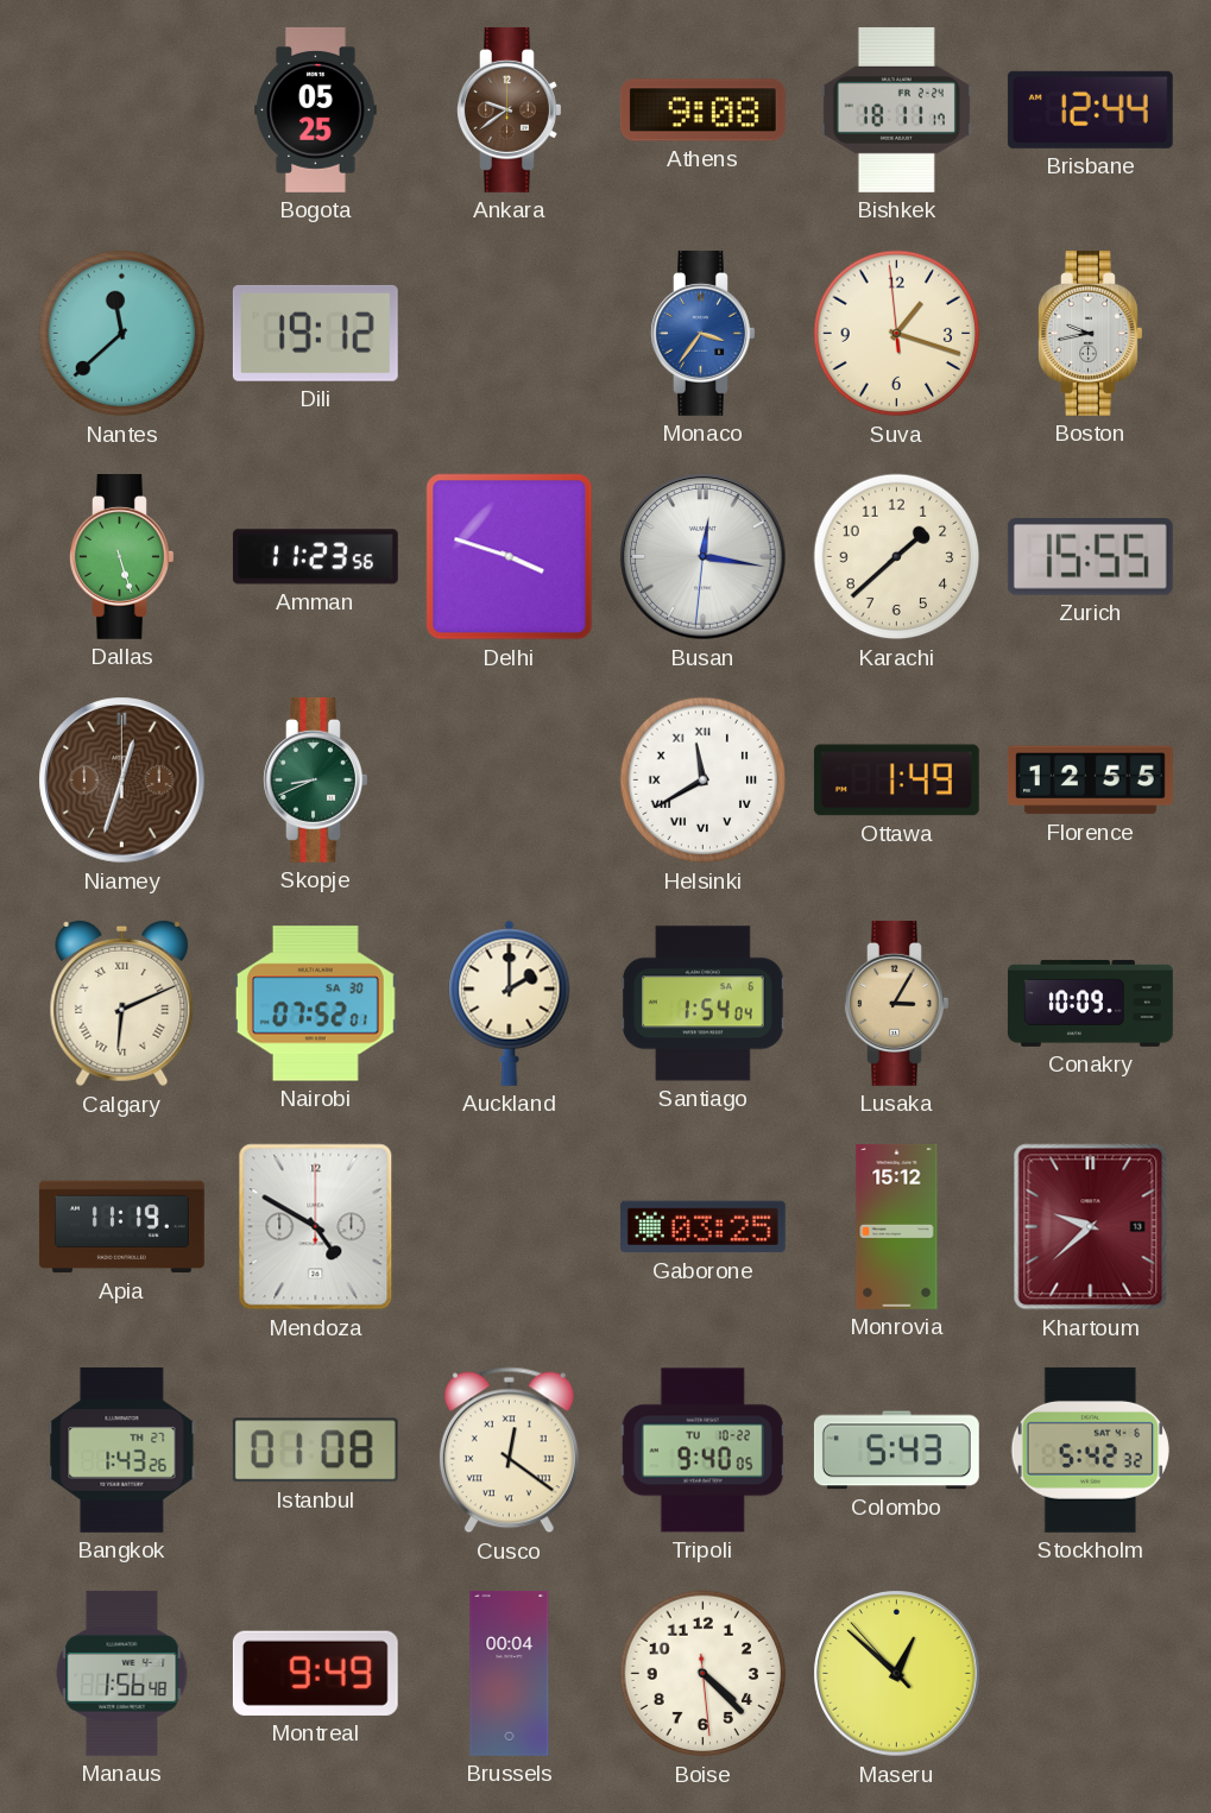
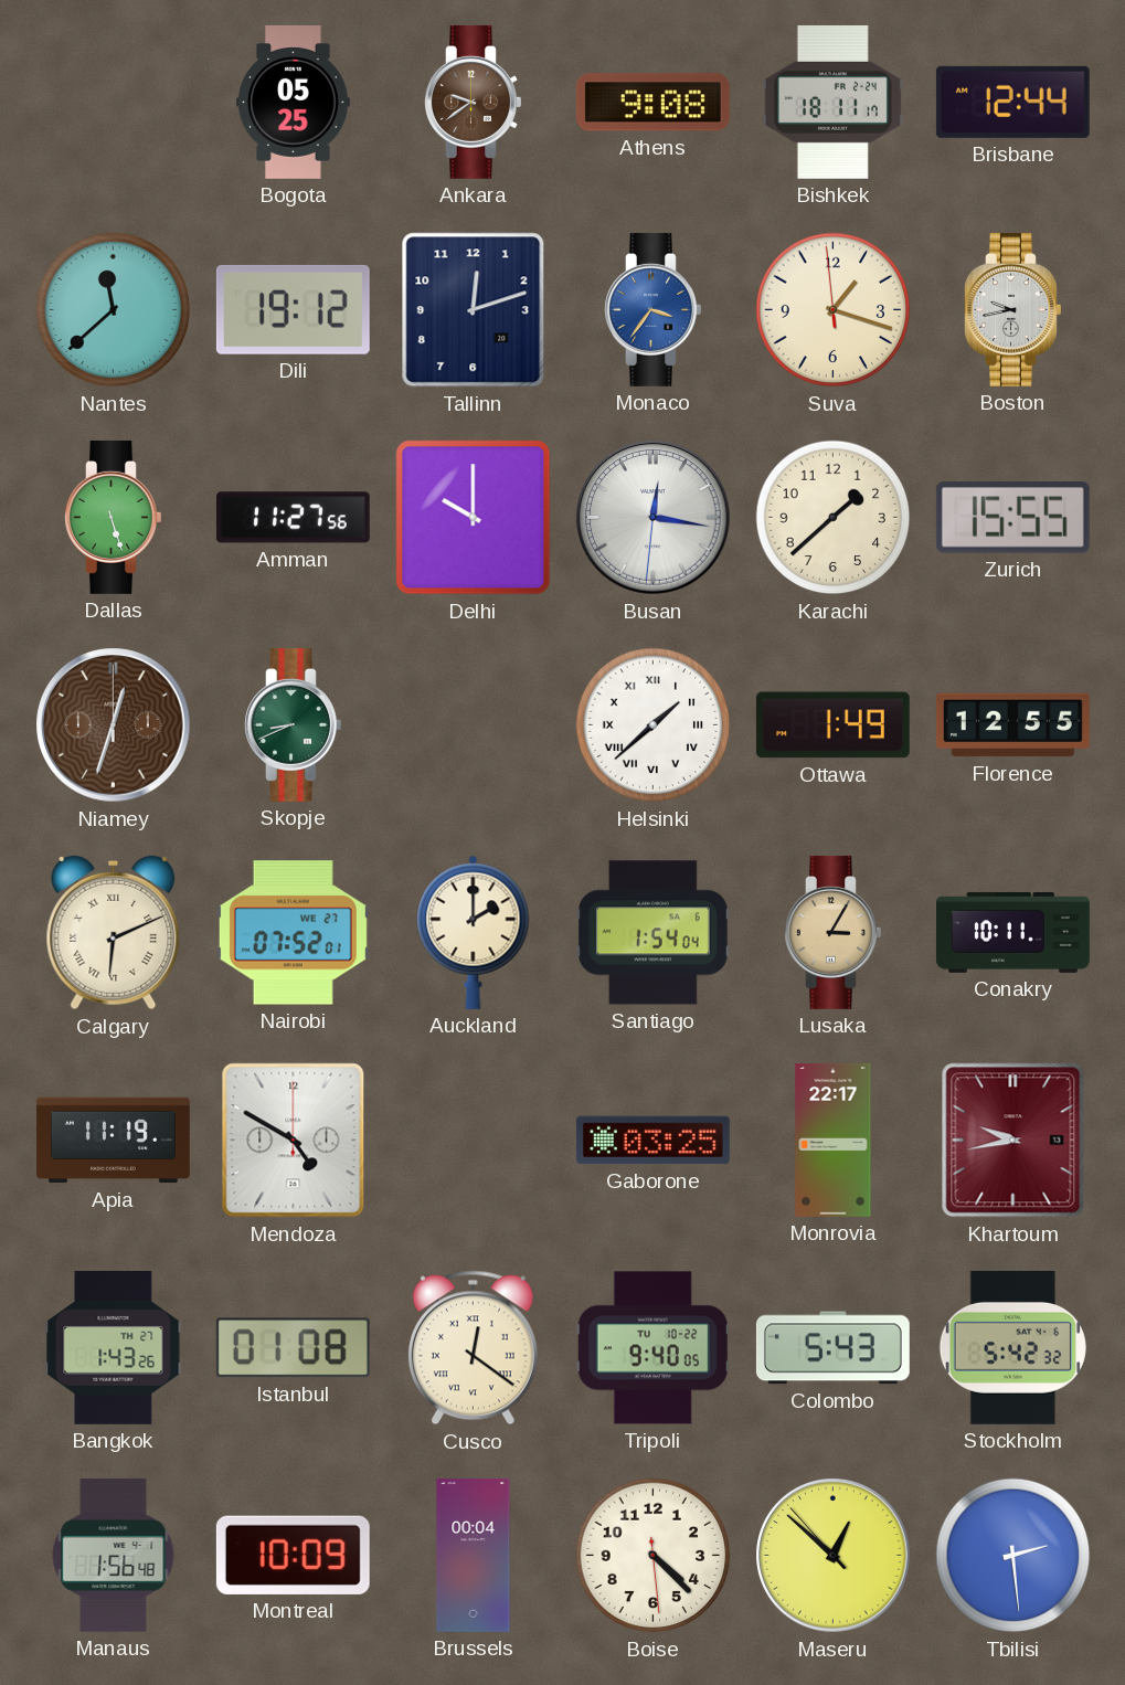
Tallinn: none -> 12:12 (474, 310)
Amman: 11:23 -> 11:27 (293, 518)
Delhi: 3:48 -> 10:00 (474, 518)
Helsinki: 11:40 -> 1:38 (654, 725)
Nairobi date: SA 30 -> WE 27 (293, 933)
Conakry: 10:09 -> 10:11 (1013, 932)
Monrovia: 15:12 -> 22:17 (834, 1140)
Khartoum: 9:38 -> 9:43 (1013, 1141)
Montreal: 9:49 -> 10:09 (293, 1555)
Tbilisi: none -> 2:29 (1013, 1556)
